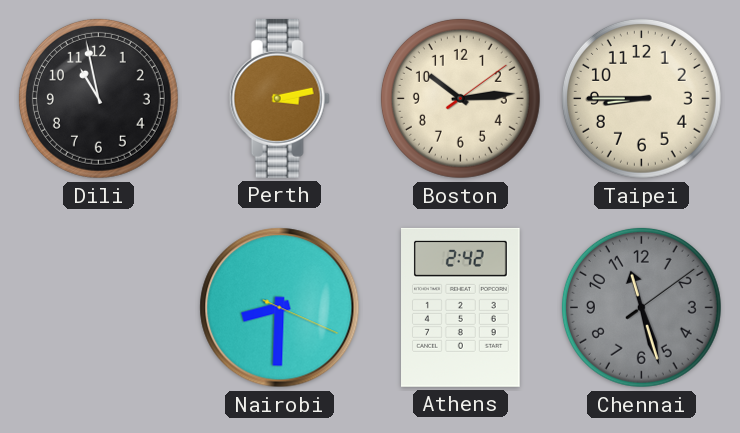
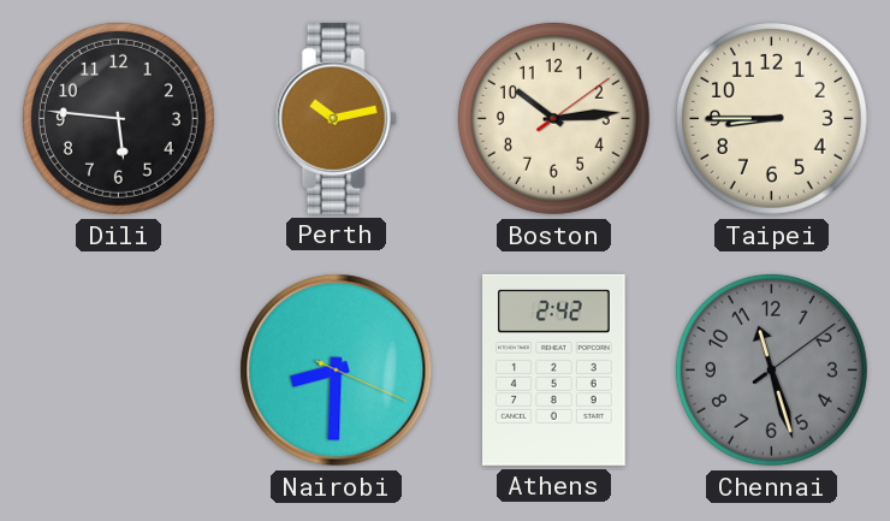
Dili: 10:58 -> 5:46 (118, 118)
Perth: 3:13 -> 10:13 (336, 118)
